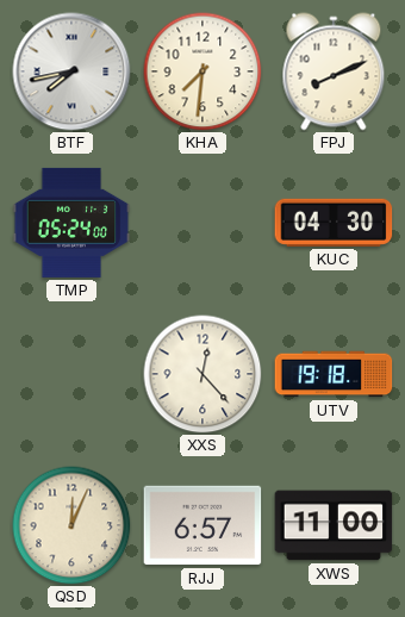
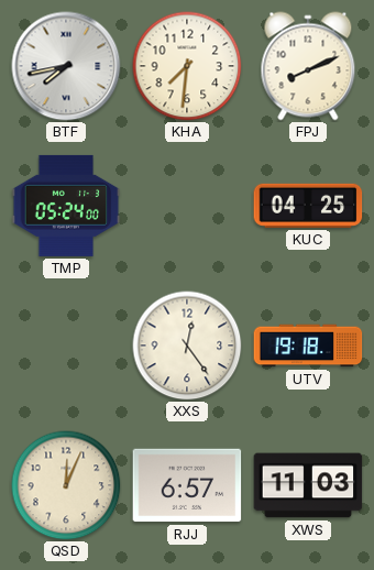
KUC: 04:30 -> 04:25 (308, 206)
XXS: 12:23 -> 12:24 (187, 346)
XWS: 11:00 -> 11:03 (308, 485)
